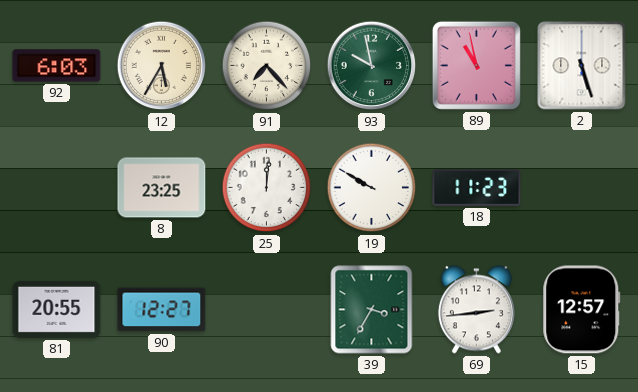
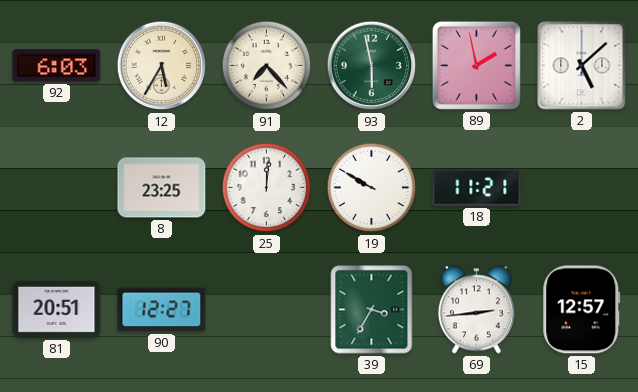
93: 9:58 -> 5:58 (372, 66)
89: 10:58 -> 1:58 (476, 65)
2: 5:27 -> 5:08 (582, 66)
18: 11:23 -> 11:21 (477, 188)
81: 20:55 -> 20:51 (57, 309)
